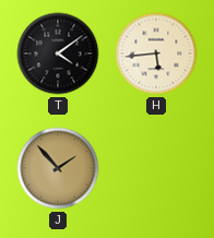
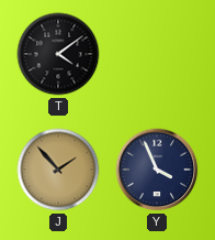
H: 5:44 -> none (156, 53)
Y: none -> 3:56 (157, 170)
